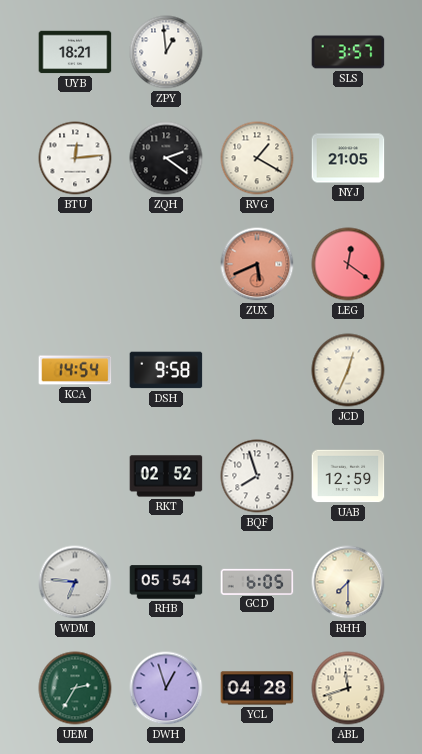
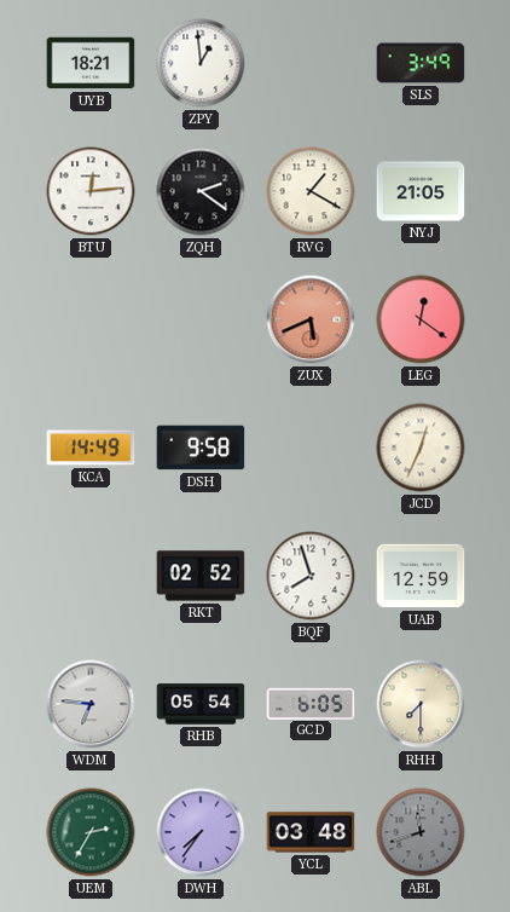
SLS: 3:57 -> 3:49 (421, 63)
KCA: 14:54 -> 14:49 (91, 448)
DWH: 12:57 -> 7:36 (201, 832)
YCL: 04:28 -> 03:48 (311, 832)
ABL dial: cream -> grey (421, 832)
